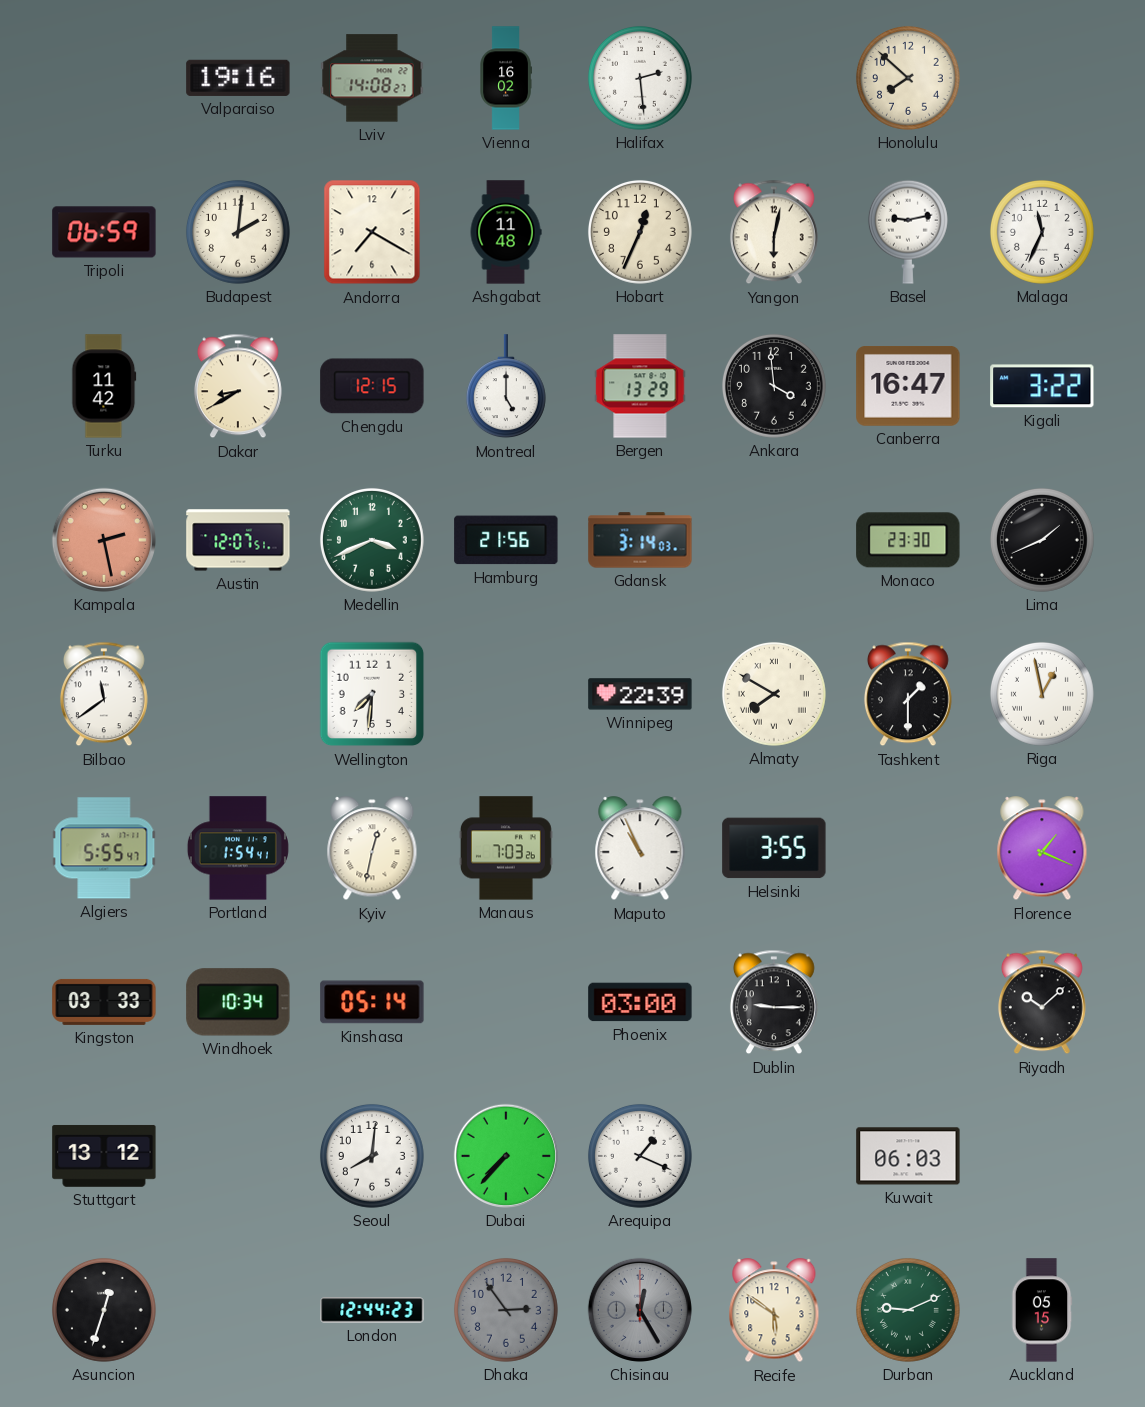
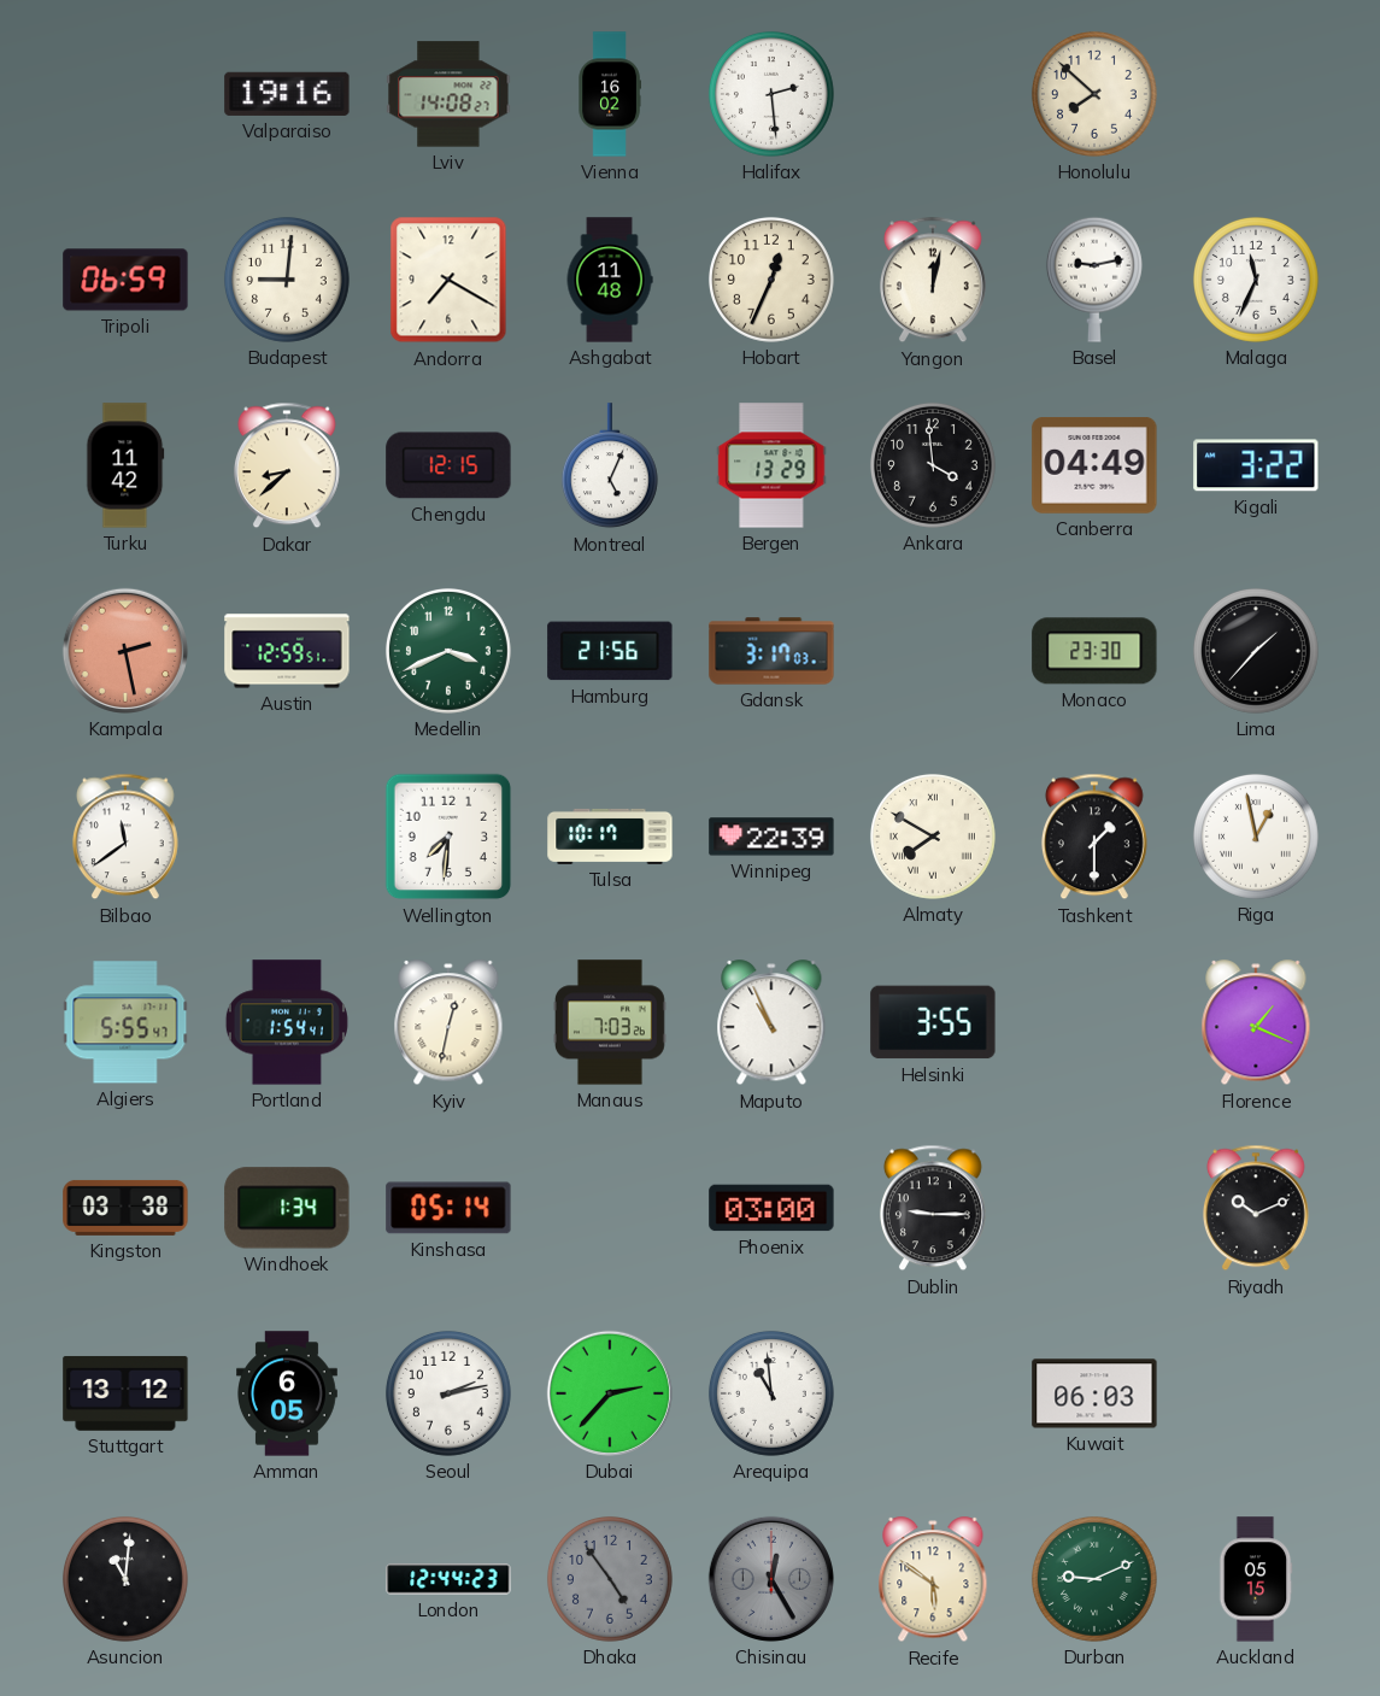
Budapest: 2:01 -> 9:01 (287, 280)
Yangon: 6:02 -> 12:02 (933, 280)
Dakar: 8:40 -> 8:38 (287, 465)
Montreal: 5:00 -> 5:04 (610, 466)
Canberra: 16:47 -> 04:49 (1094, 466)
Austin: 12:07 -> 12:59 (287, 651)
Gdansk: 3:14 -> 3:17 (771, 651)
Lima: 1:41 -> 1:37 (1256, 651)
Tulsa: none -> 10:17 (610, 837)
Kingston: 03:33 -> 03:38 (125, 1208)
Windhoek: 10:34 -> 1:34 (287, 1208)
Riyadh: 10:08 -> 10:11 (1256, 1208)
Amman: none -> 6:05 (288, 1393)
Seoul: 8:01 -> 2:13 (448, 1393)
Dubai: 7:37 -> 2:37 (610, 1393)
Arequipa: 1:19 -> 10:59 (771, 1393)
Asuncion: 12:33 -> 11:01 (125, 1579)
Dhaka: 2:54 -> 4:54 (610, 1579)
